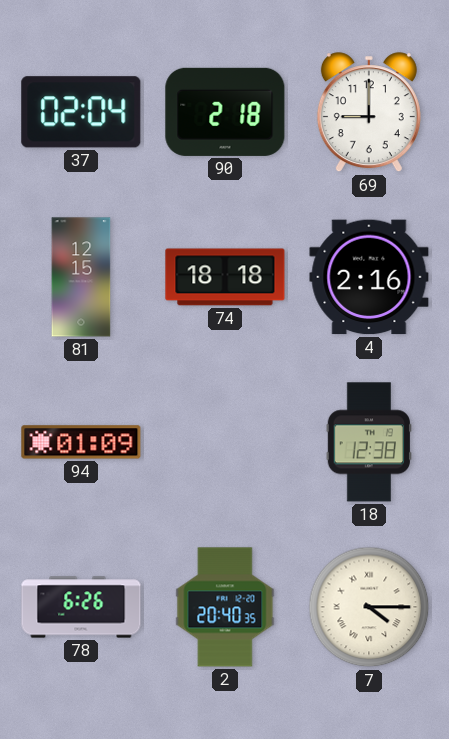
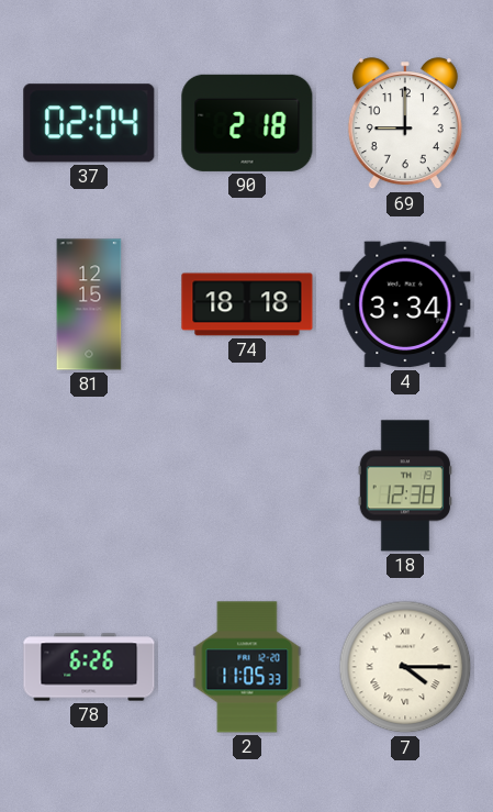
4: 2:16 -> 3:34 (405, 304)
94: 01:09 -> none (81, 442)
2: 20:40 -> 11:05 (247, 667)
